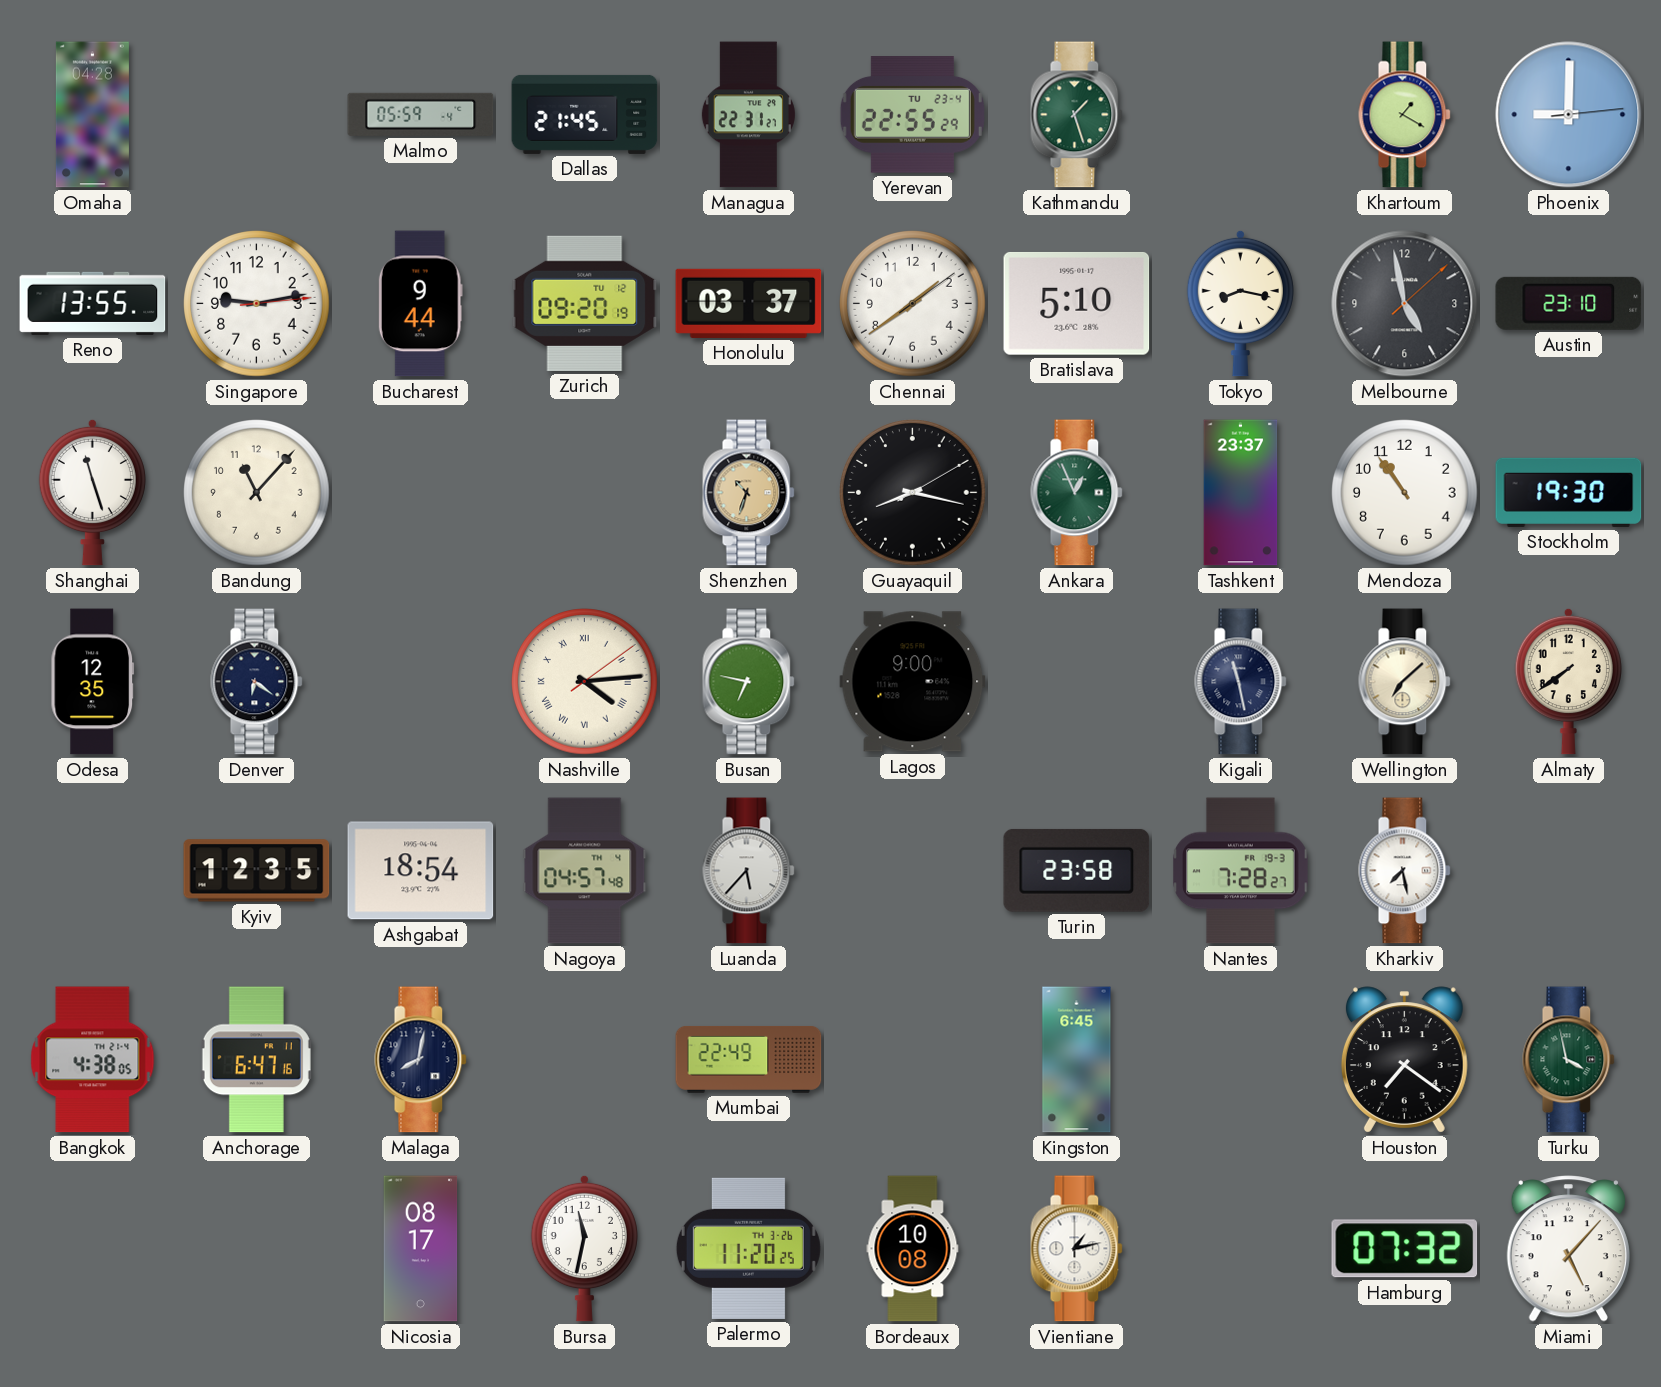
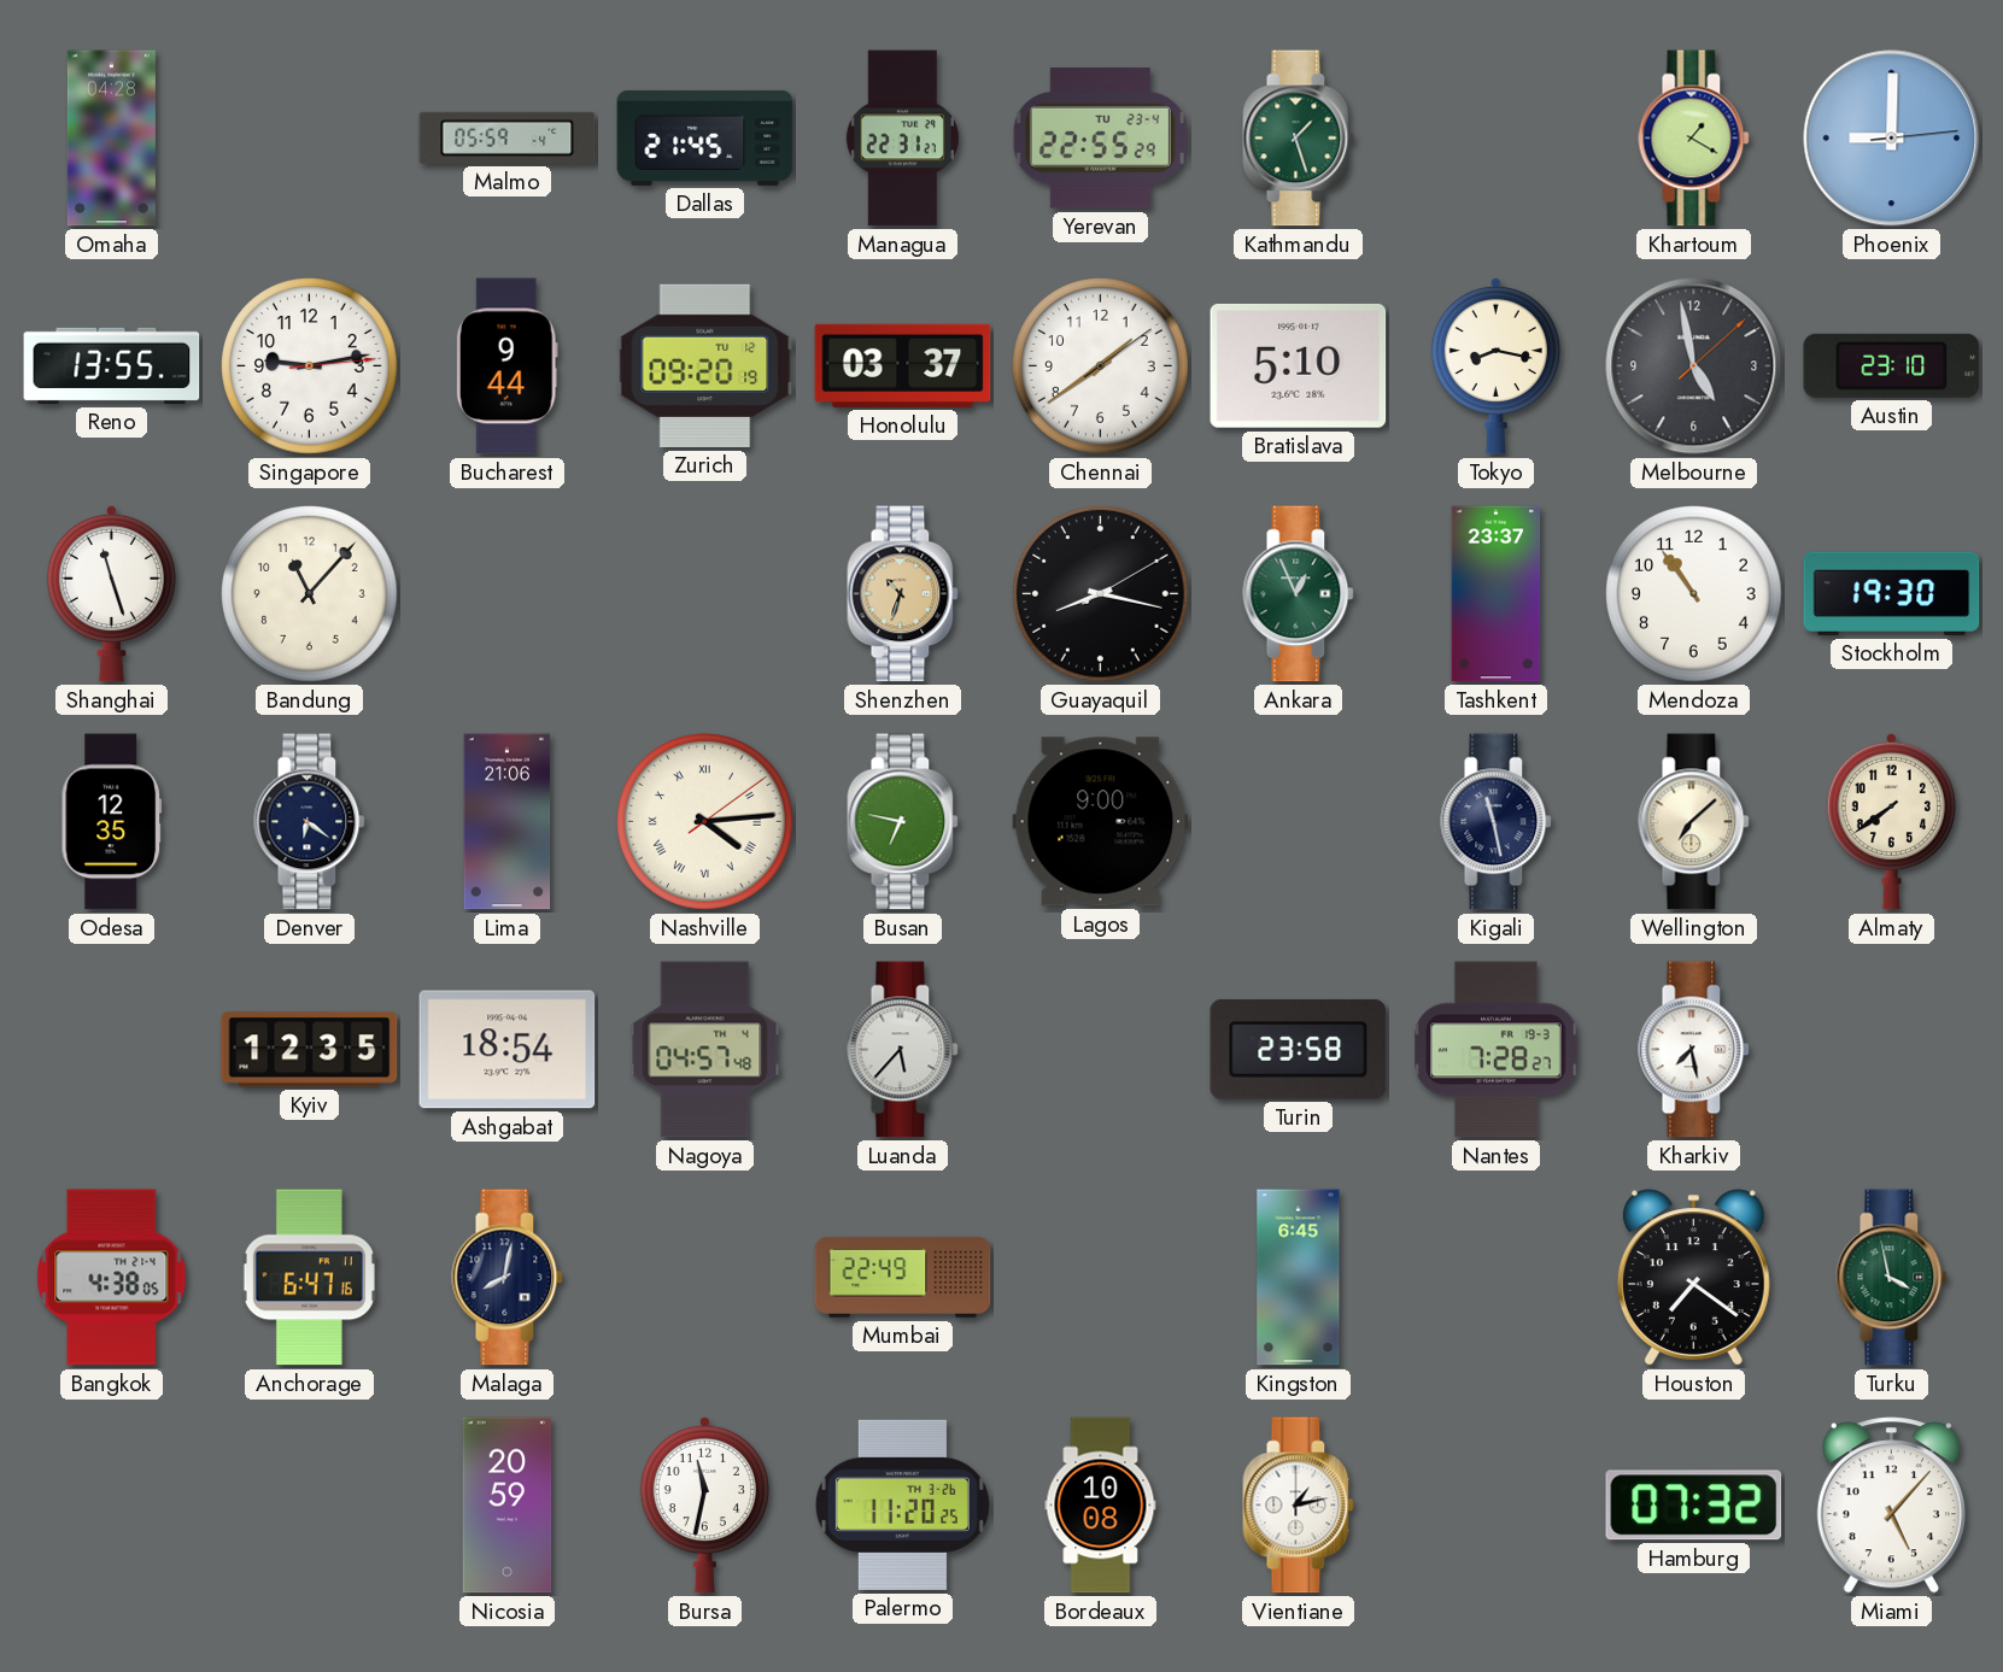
Lima: none -> 21:06 (508, 822)
Nicosia: 08:17 -> 20:59 (508, 1506)
